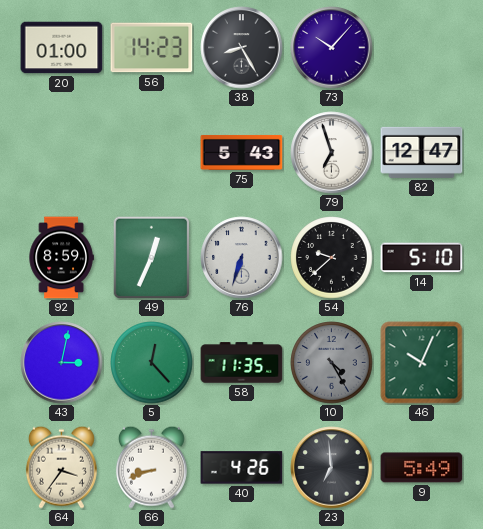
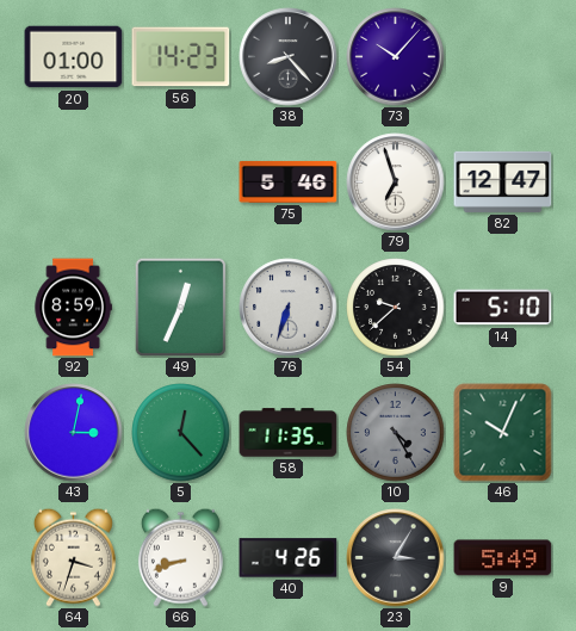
38: 8:25 -> 8:23 (289, 57)
75: 5:43 -> 5:46 (289, 181)
64: 3:36 -> 3:33 (73, 557)
23: 6:59 -> 3:05 (396, 558)
